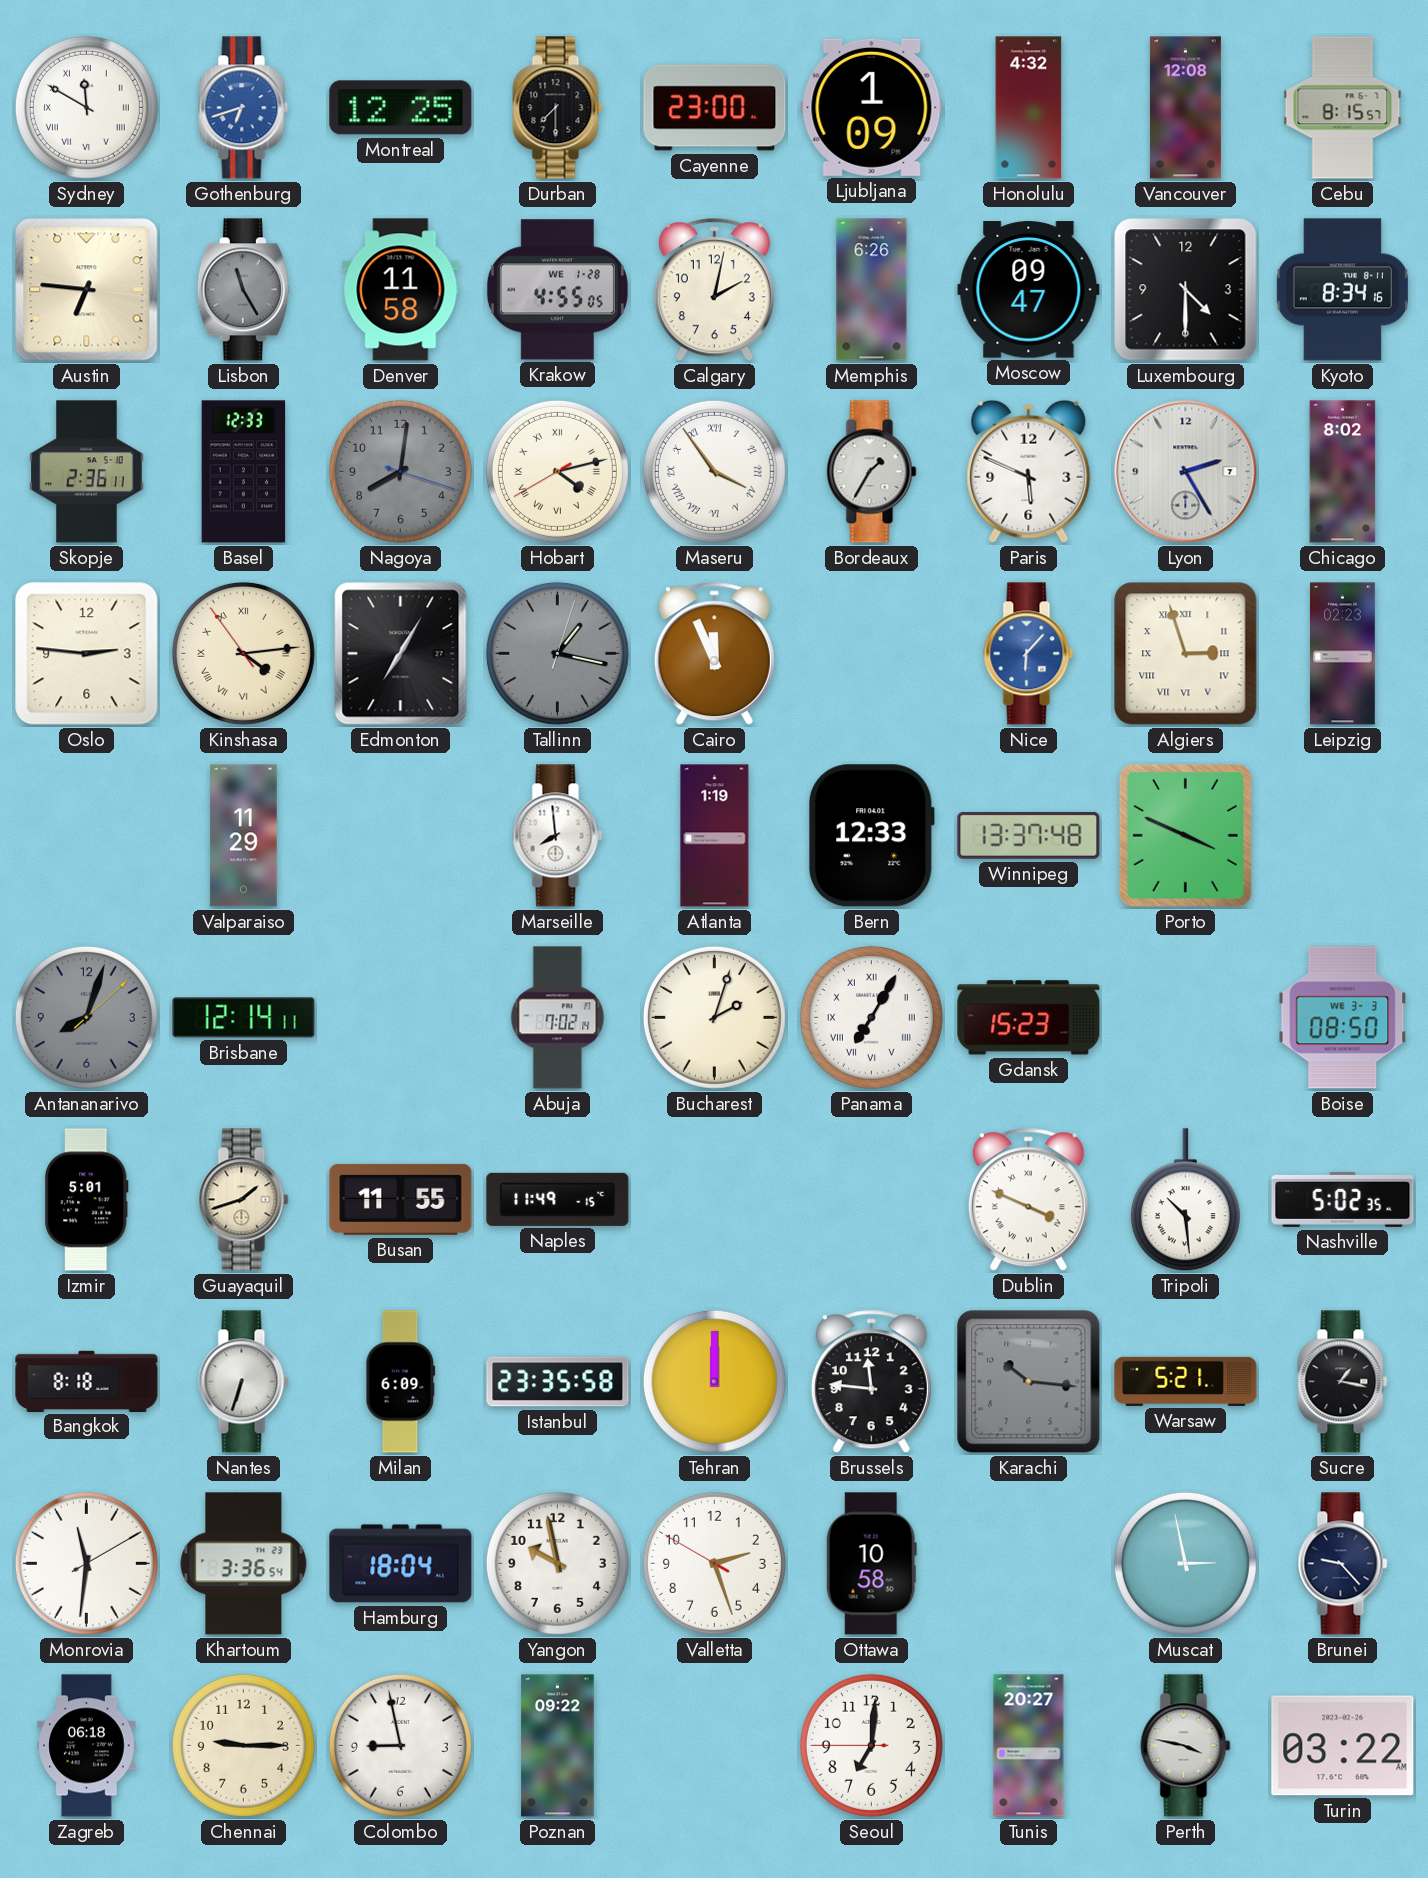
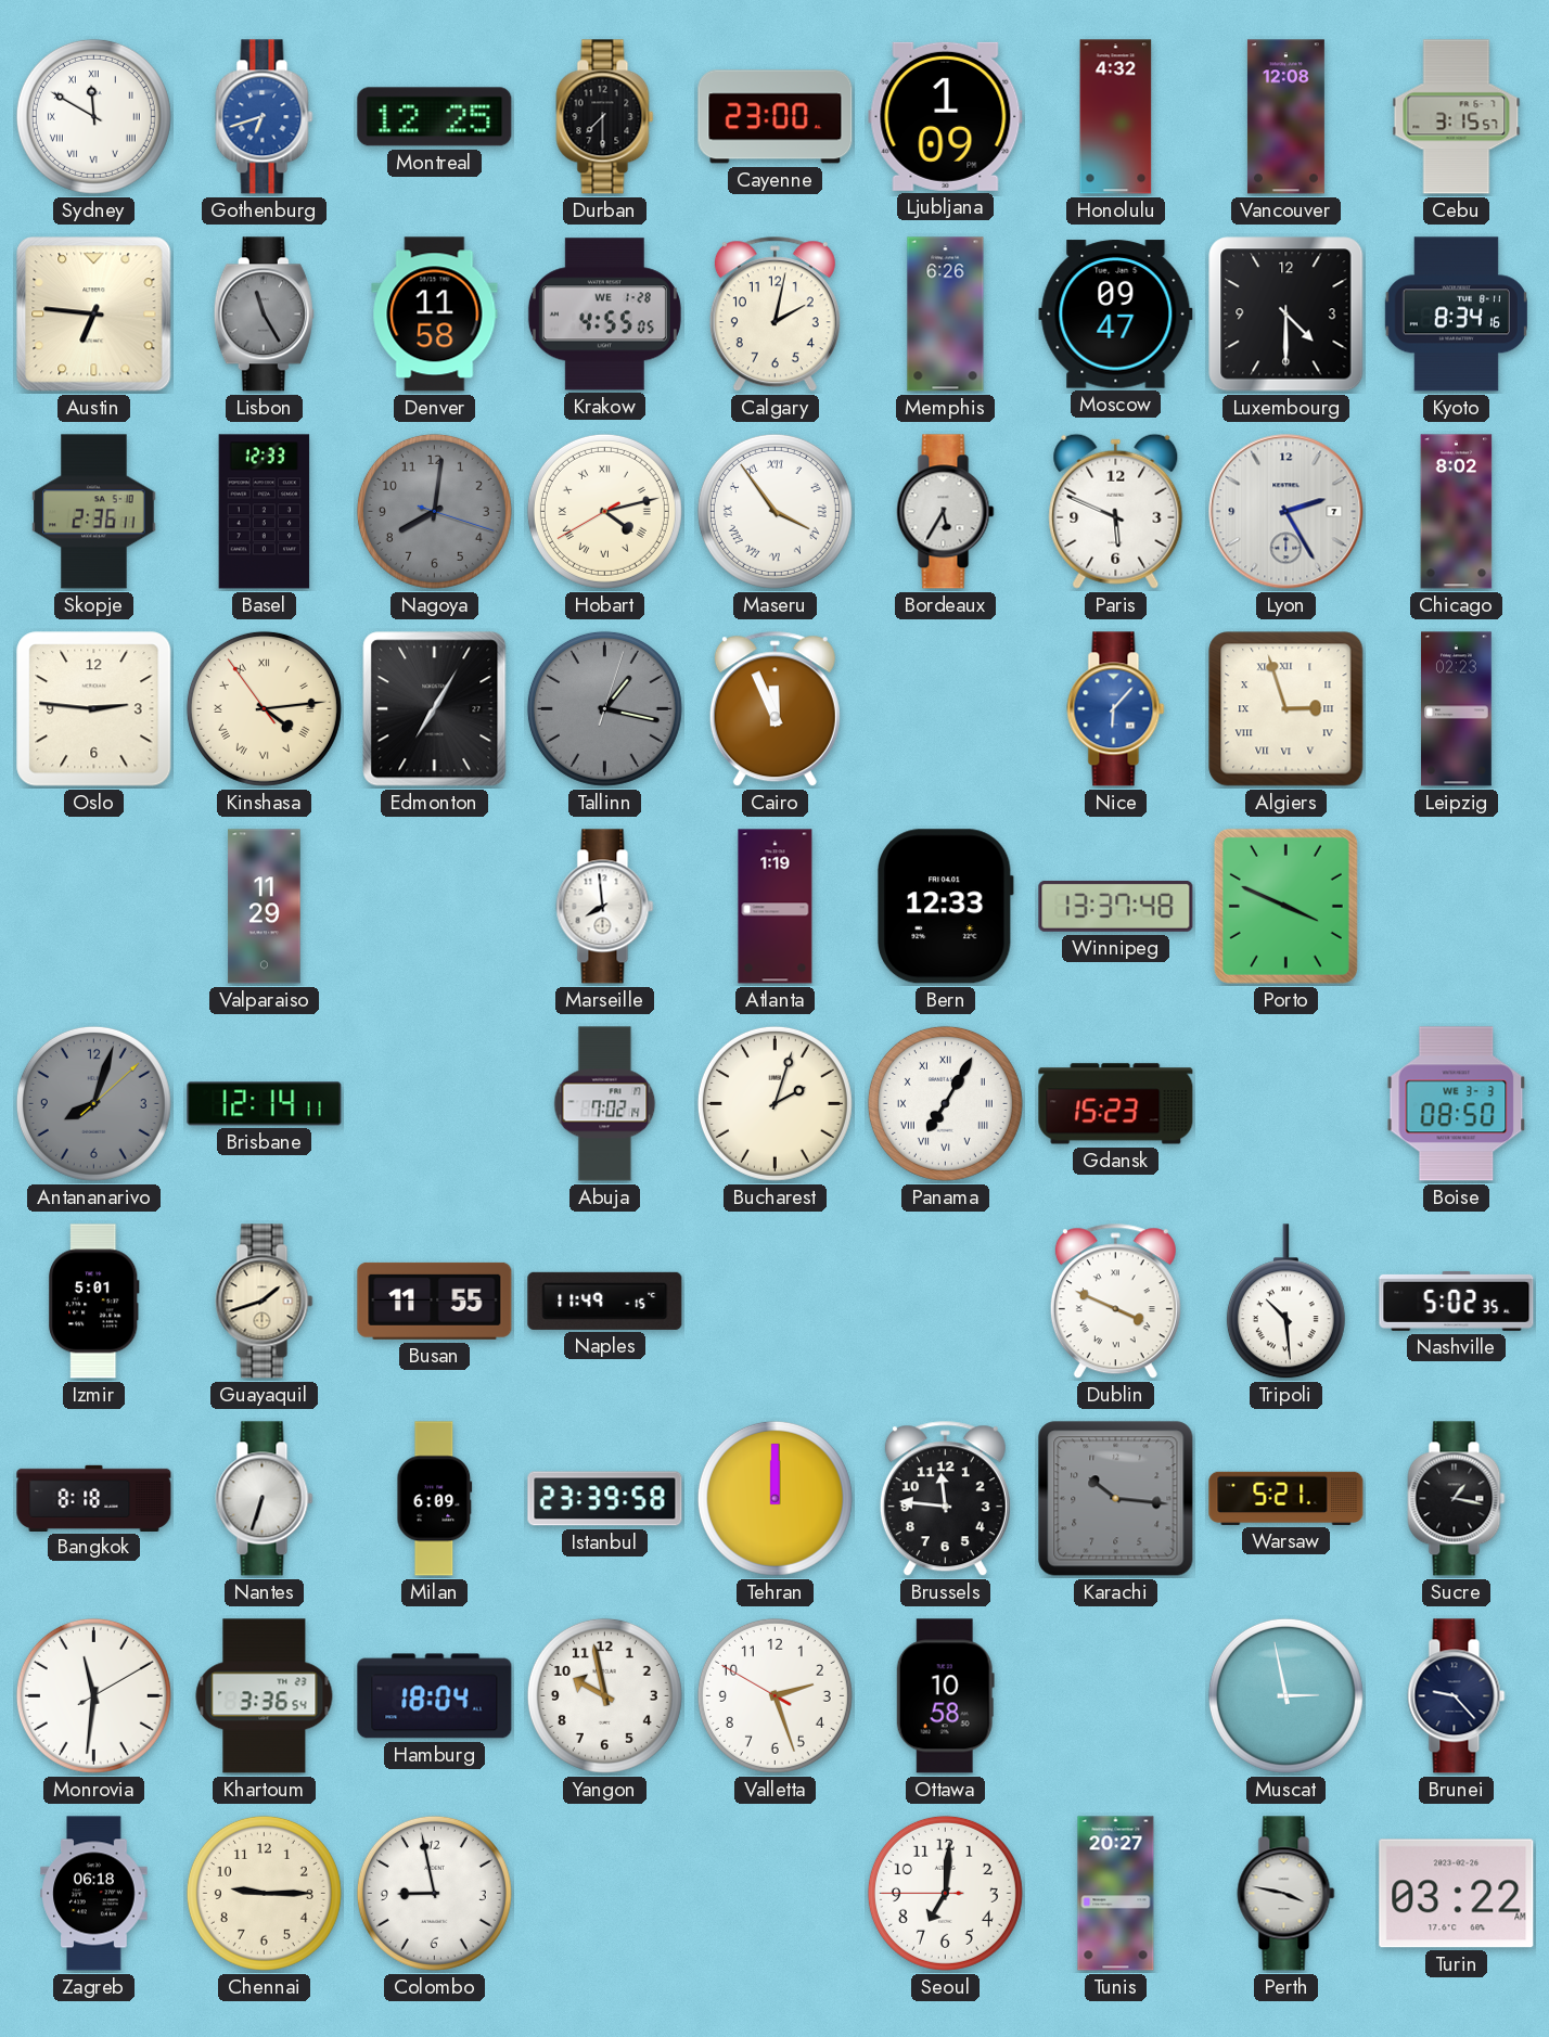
Cebu: 8:15 -> 3:15 (1457, 117)
Bordeaux: 1:35 -> 5:35 (946, 512)
Istanbul: 23:35 -> 23:39 (605, 1499)
Poznan: 09:22 -> none (558, 1746)
